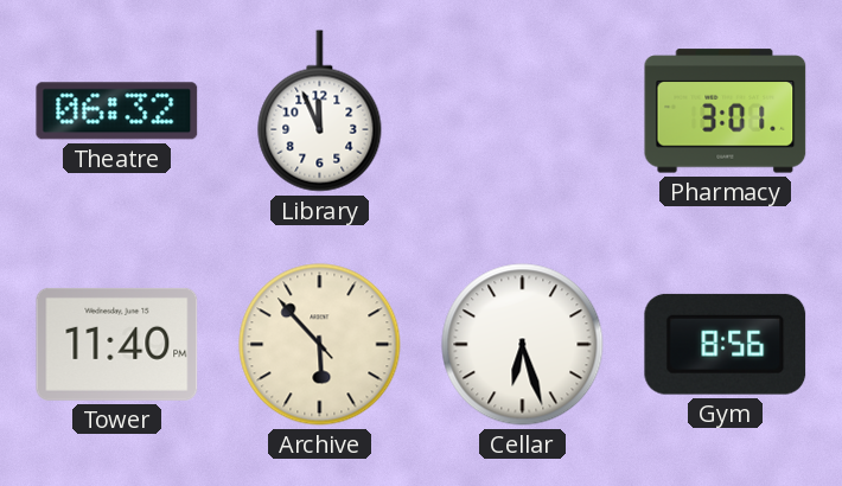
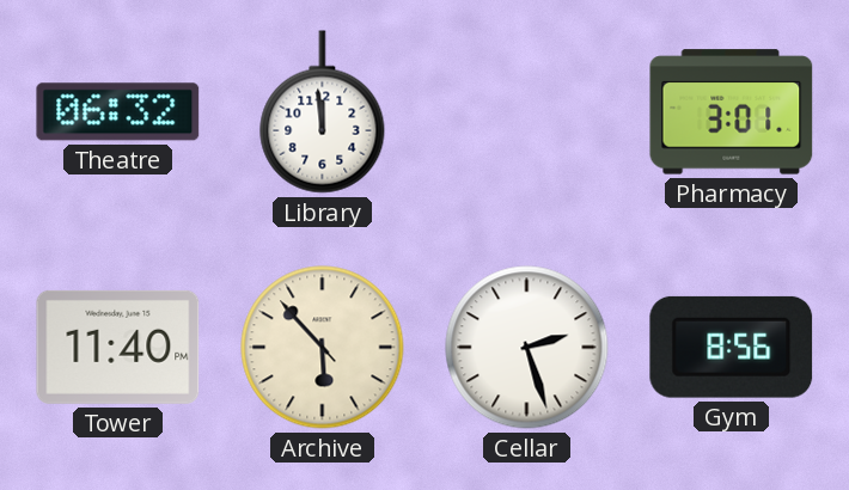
Library: 11:56 -> 11:59 (323, 112)
Cellar: 6:27 -> 2:27 (527, 348)
